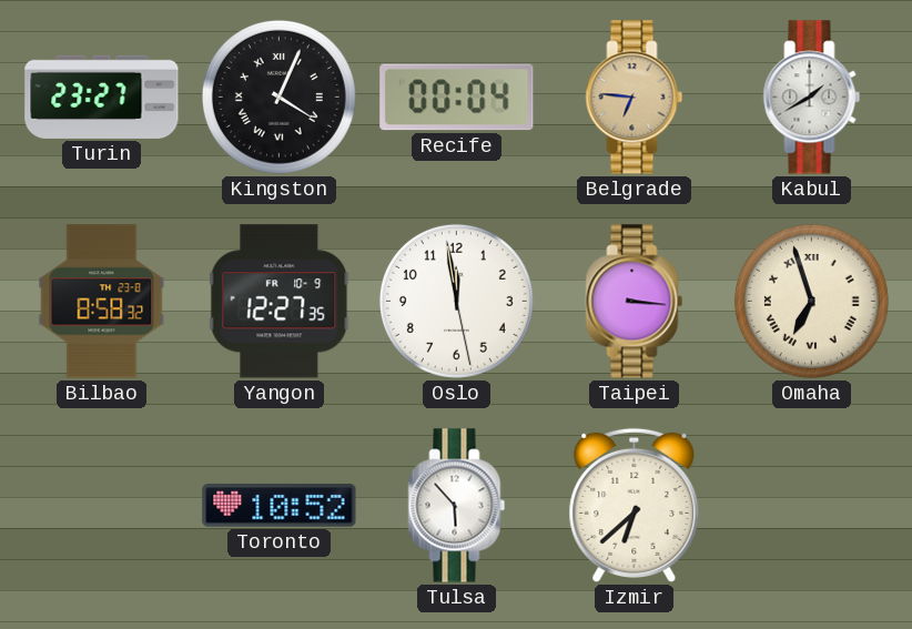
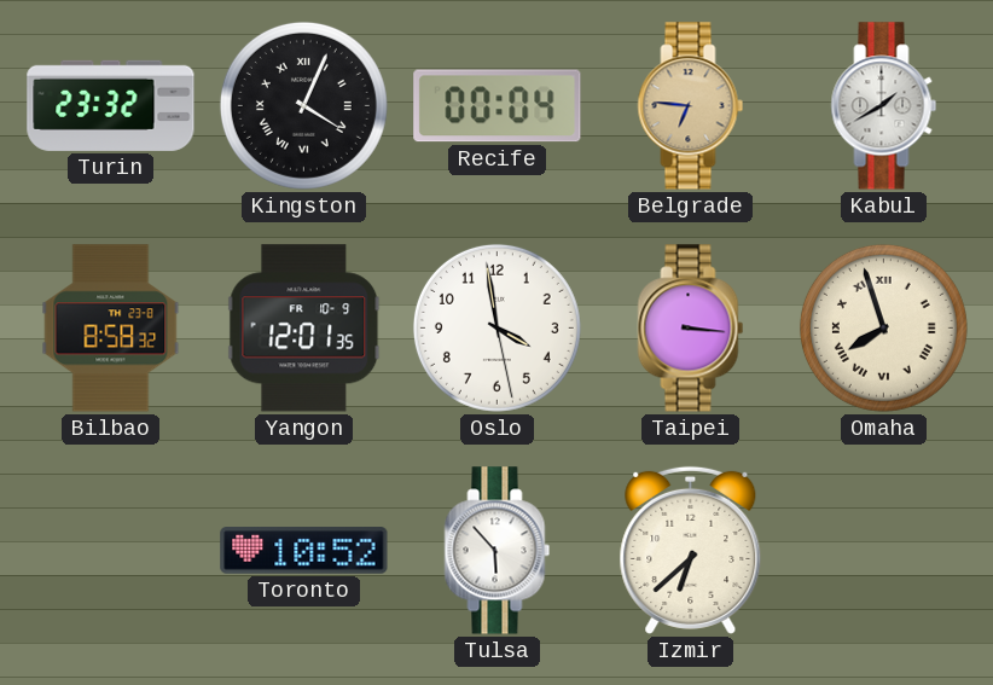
Turin: 23:27 -> 23:32 (111, 105)
Yangon: 12:27 -> 12:01 (304, 329)
Oslo: 11:58 -> 3:58 (496, 327)
Omaha: 6:57 -> 7:57 (883, 327)
